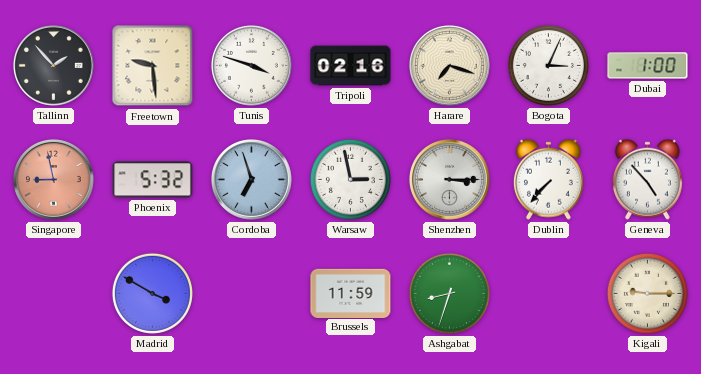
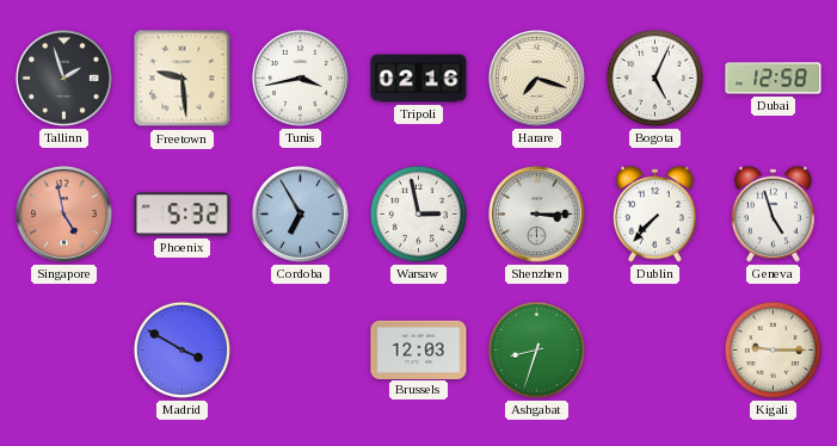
Tallinn: 1:53 -> 1:57 (63, 78)
Tunis: 3:48 -> 3:43 (300, 78)
Bogota: 3:04 -> 5:04 (654, 78)
Dubai: 1:00 -> 12:58 (774, 79)
Singapore: 8:58 -> 4:58 (63, 213)
Cordoba: 6:57 -> 6:55 (300, 213)
Geneva: 4:53 -> 4:57 (773, 213)
Brussels: 11:59 -> 12:03 (419, 349)
